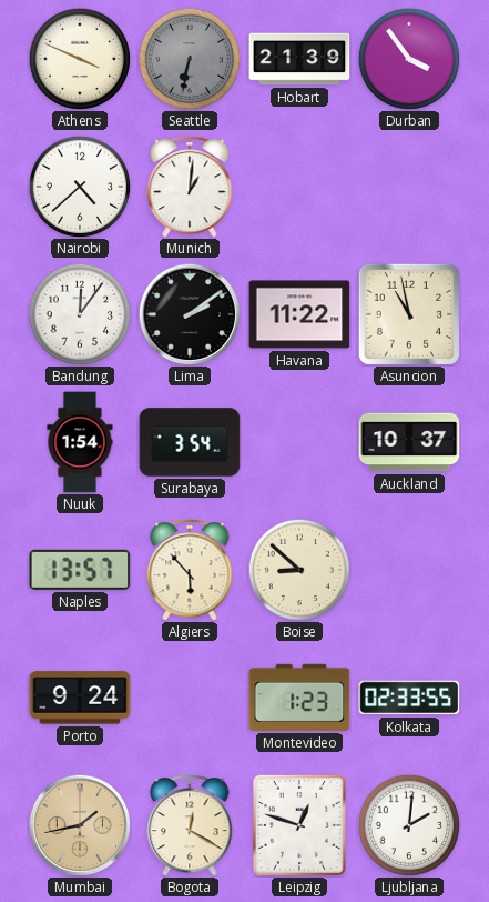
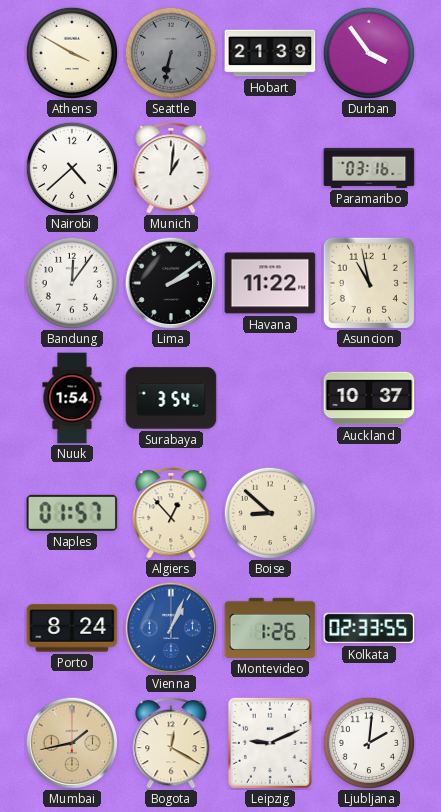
Athens: 3:49 -> 3:50 (71, 52)
Paramaribo: none -> 03:16 (369, 168)
Naples: 13:57 -> 01:57 (72, 513)
Algiers: 5:53 -> 12:53 (171, 514)
Porto: 9:24 -> 8:24 (72, 628)
Vienna: none -> 1:04 (170, 627)
Montevideo: 1:23 -> 1:26 (270, 628)
Leipzig: 12:48 -> 9:11 (270, 743)
